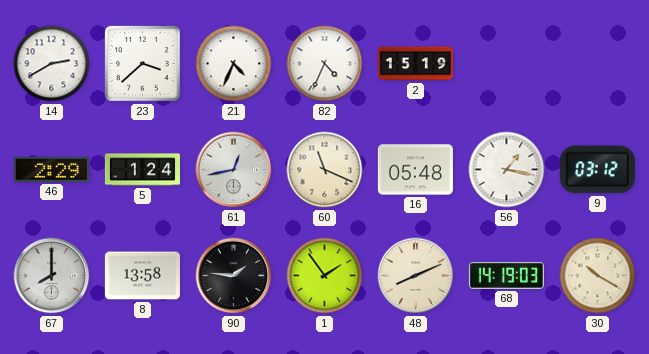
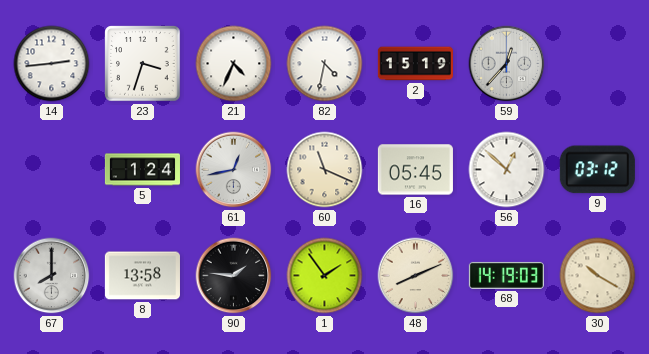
14: 2:40 -> 2:44 (52, 64)
23: 3:38 -> 3:33 (143, 64)
82: 4:34 -> 4:32 (325, 64)
59: none -> 12:37 (507, 64)
46: 2:29 -> none (51, 169)
16: 05:48 -> 05:45 (415, 170)
56: 1:17 -> 12:52 (507, 170)
